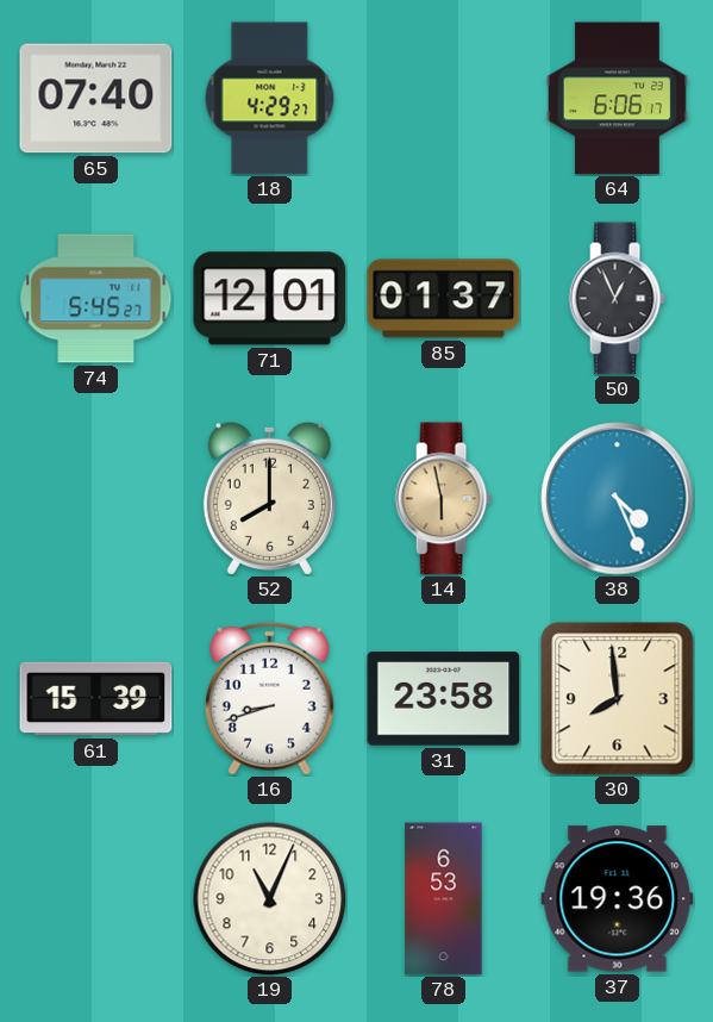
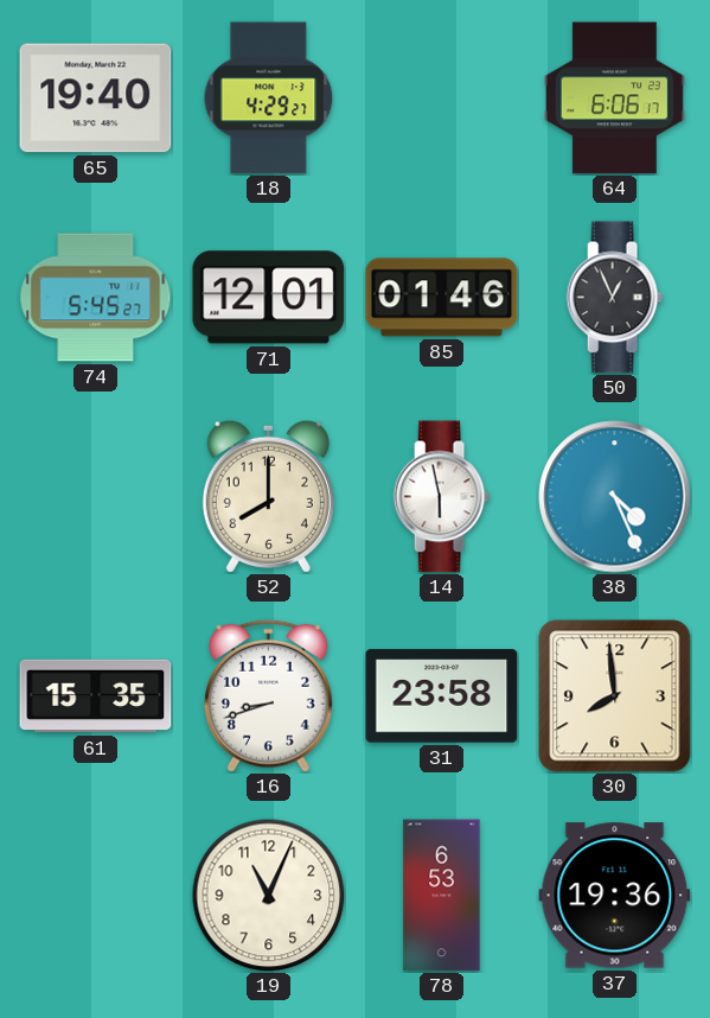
65: 07:40 -> 19:40 (96, 98)
85: 01:37 -> 01:46 (442, 298)
14 dial: champagne -> white (441, 497)
61: 15:39 -> 15:35 (96, 696)
